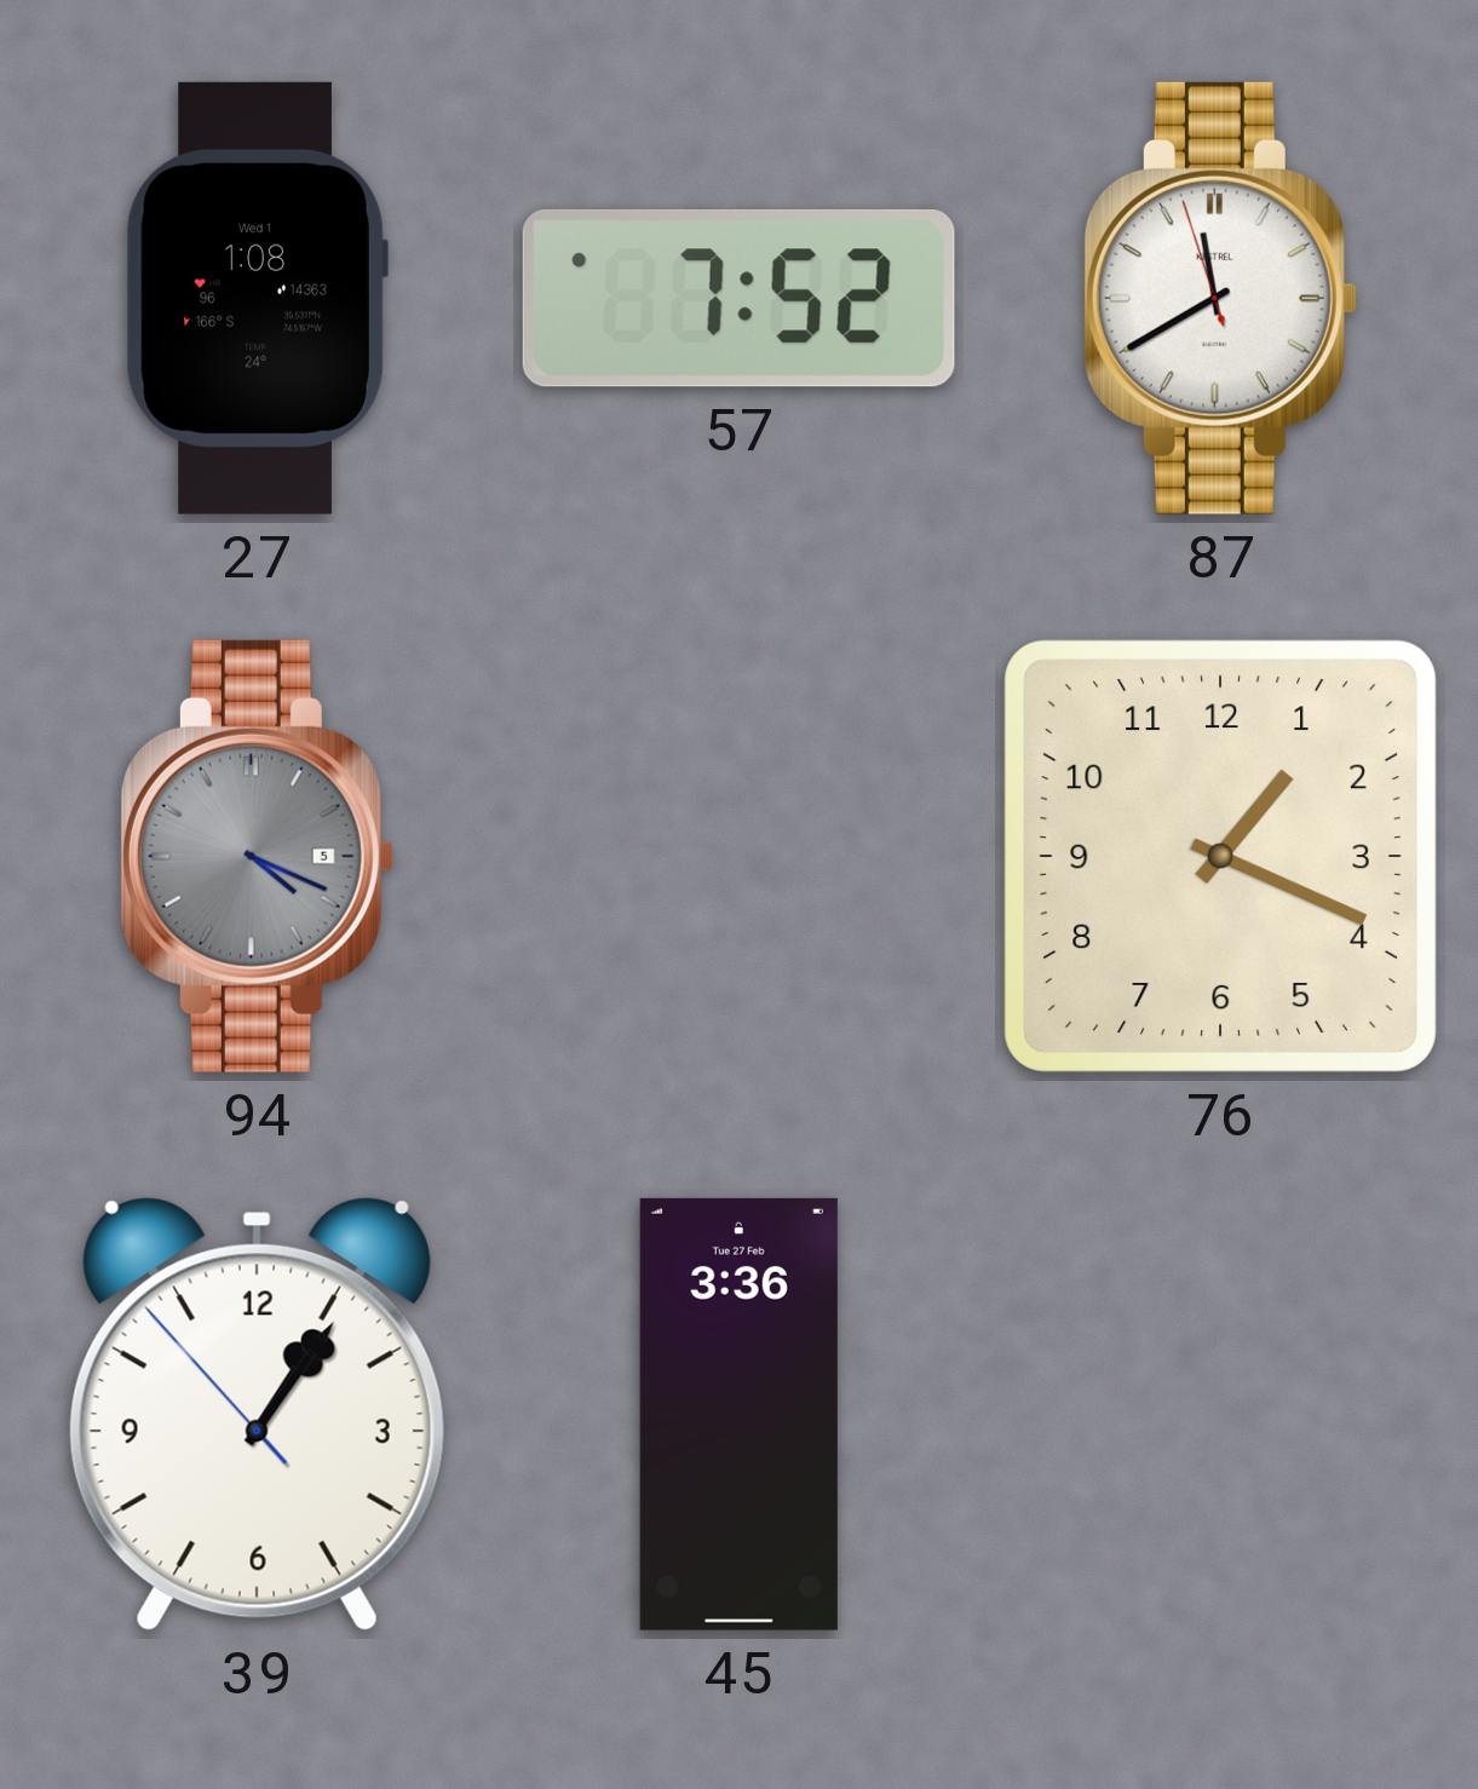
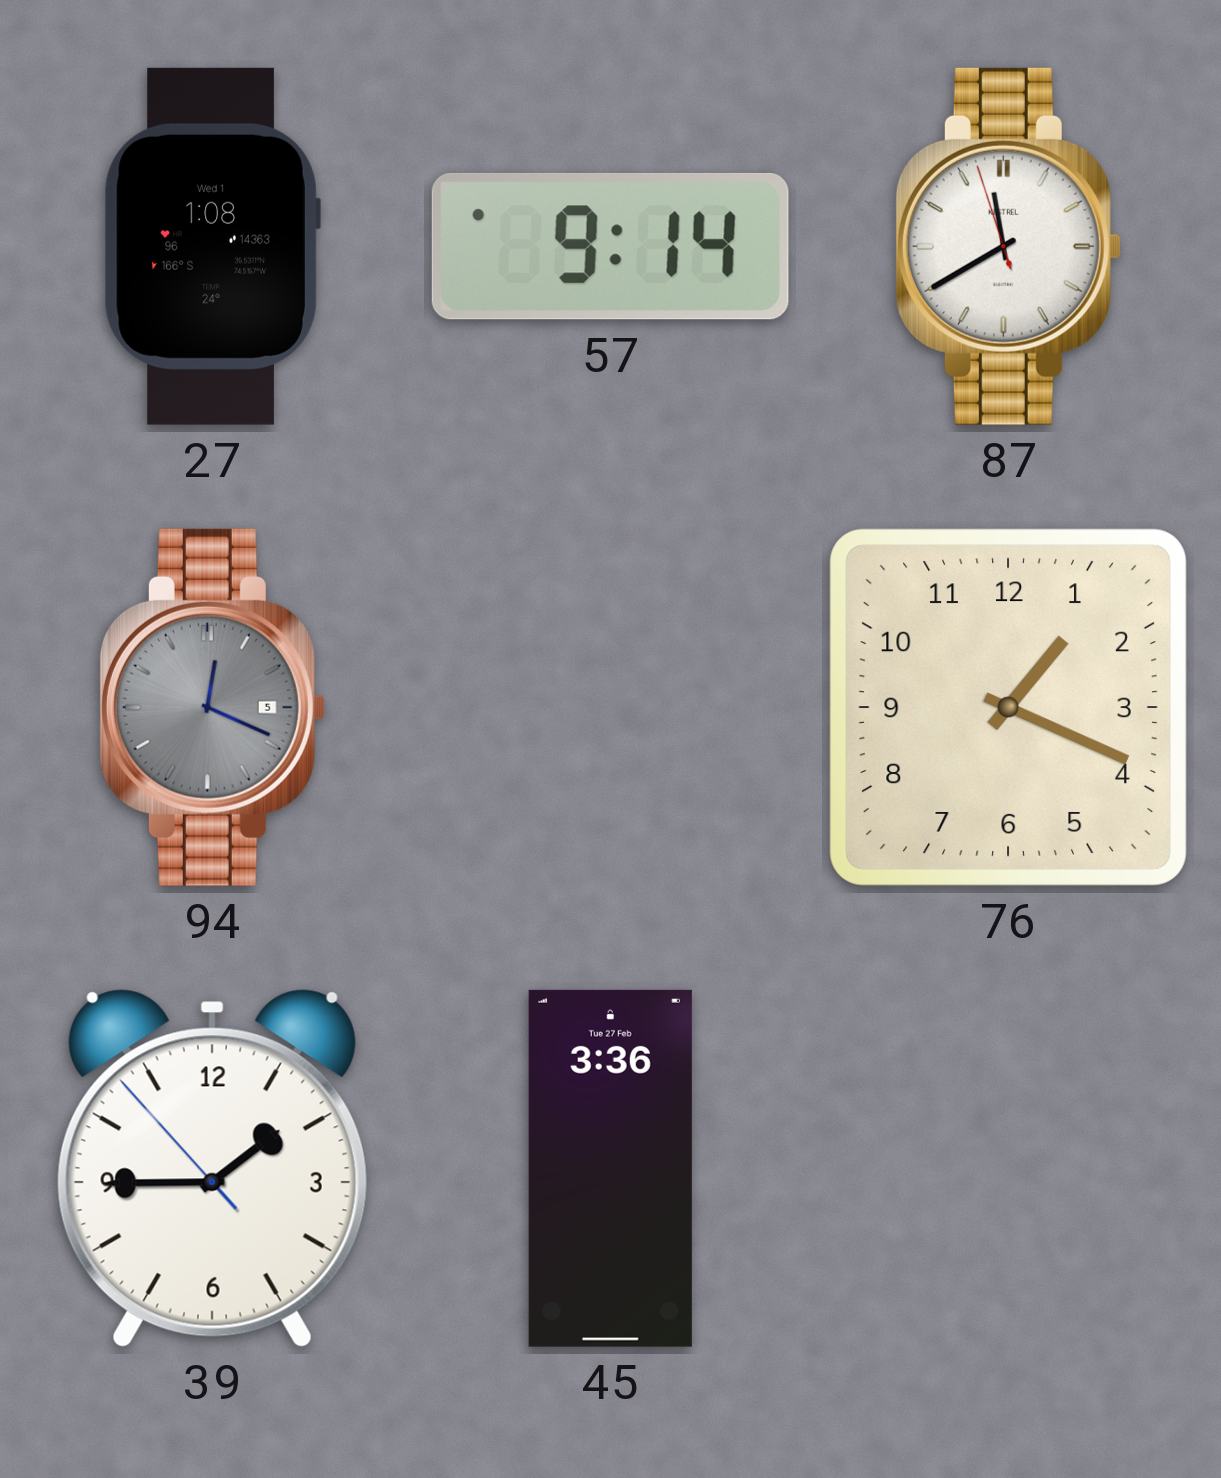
57: 7:52 -> 9:14 (610, 246)
94: 4:19 -> 12:19 (212, 707)
39: 1:05 -> 1:44 (212, 1168)
